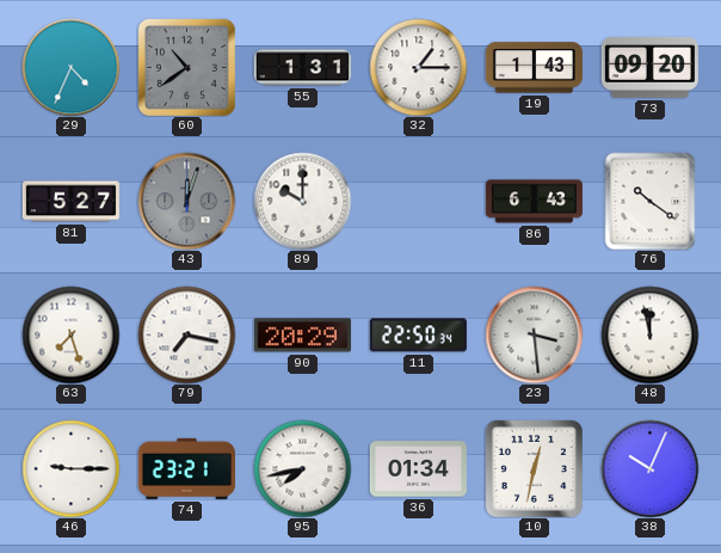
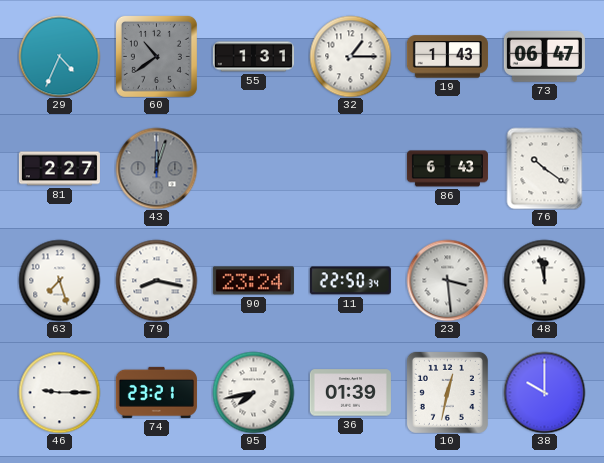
73: 09:20 -> 06:47 (544, 57)
81: 5:27 -> 2:27 (59, 169)
89: 10:00 -> none (302, 201)
79: 7:17 -> 8:17 (156, 280)
90: 20:29 -> 23:24 (253, 281)
36: 01:34 -> 01:39 (350, 393)
38: 10:04 -> 10:00 (544, 392)
